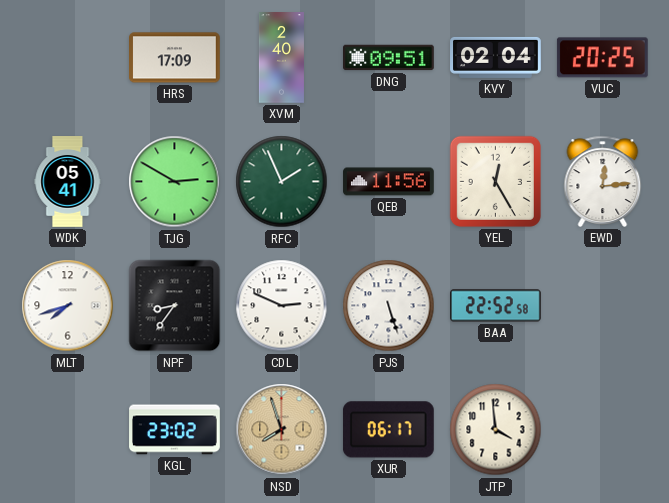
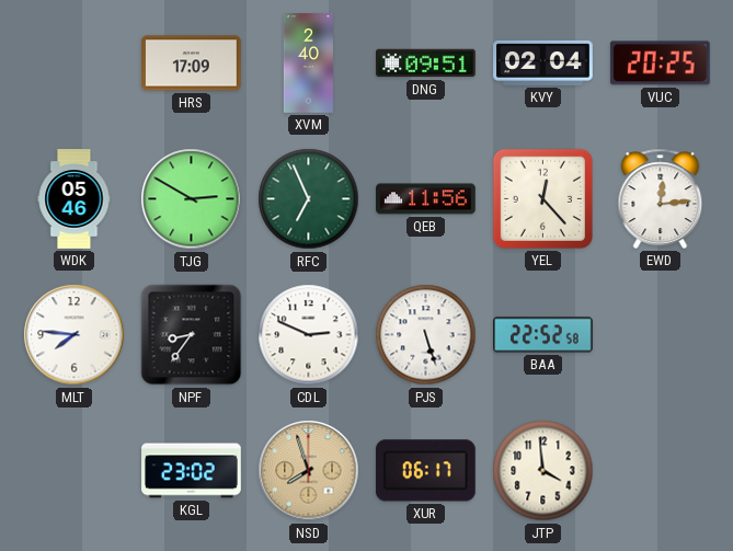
WDK: 05:41 -> 05:46 (75, 199)
RFC: 1:56 -> 6:56 (309, 199)
YEL: 12:25 -> 12:23 (542, 198)
MLT: 7:42 -> 7:46 (75, 335)
